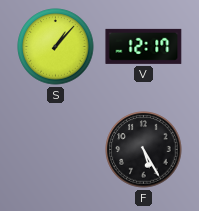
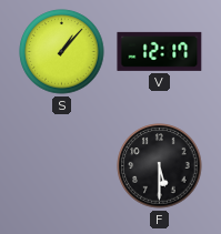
F: 5:25 -> 5:30 (160, 166)
